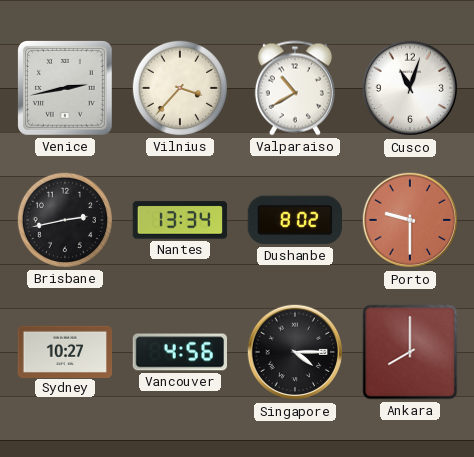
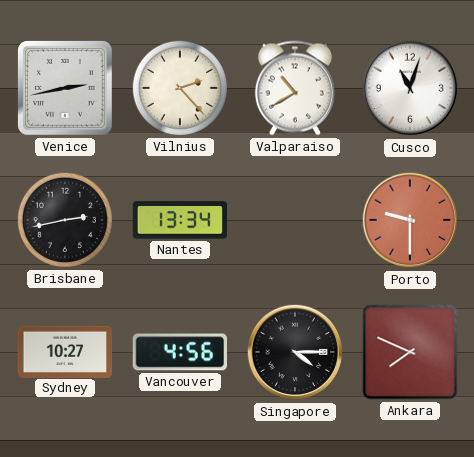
Vilnius: 3:37 -> 2:23 (180, 88)
Dushanbe: 8:02 -> none (294, 220)
Ankara: 8:00 -> 7:49 (410, 352)
